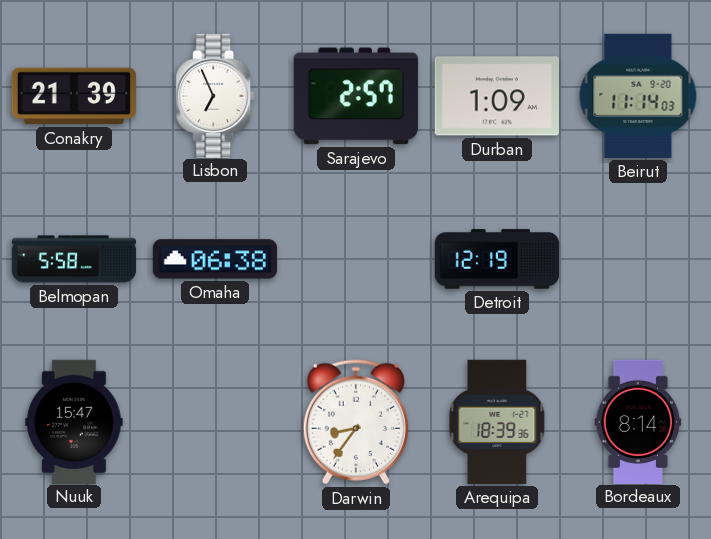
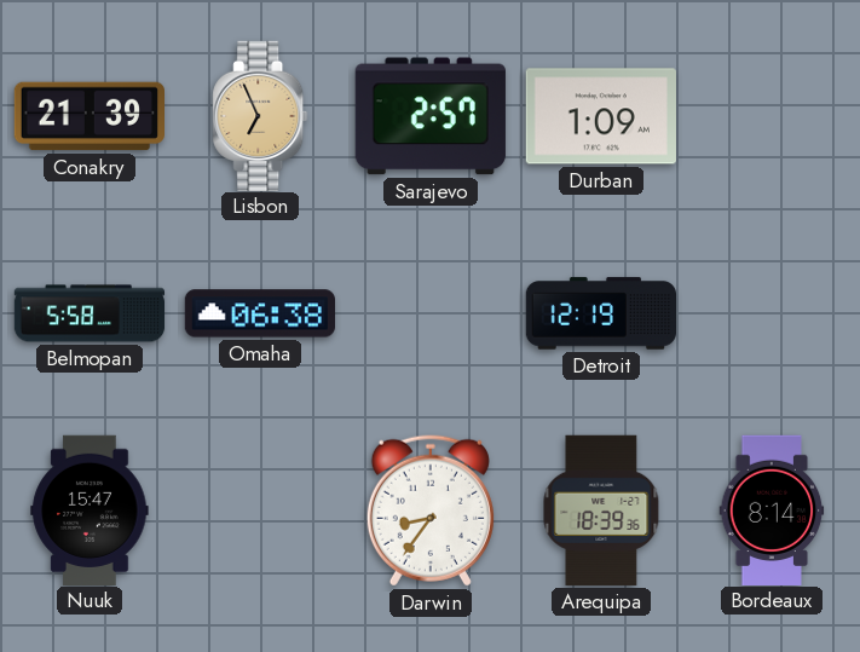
Lisbon dial: white -> champagne (260, 115)
Beirut: 11:14 -> none (638, 96)
